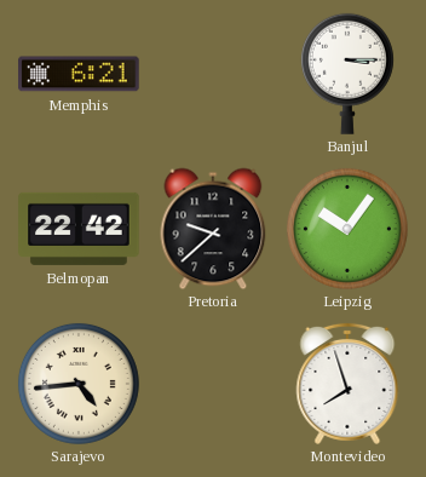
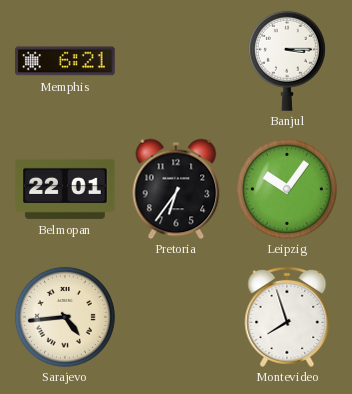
Belmopan: 22:42 -> 22:01 (65, 189)
Pretoria: 9:38 -> 6:36 (176, 189)
